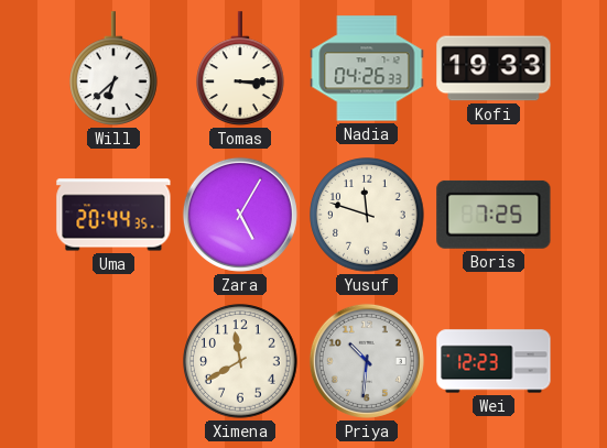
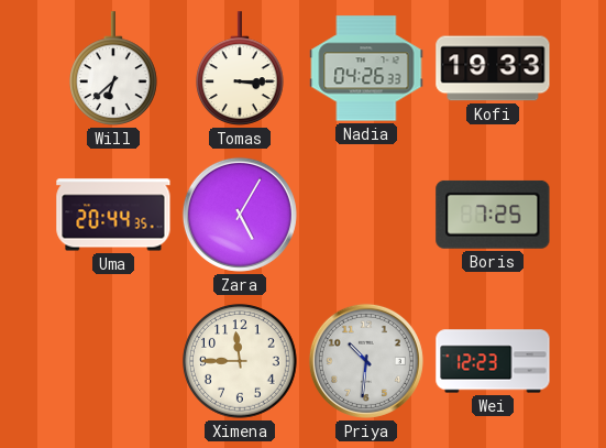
Yusuf: 11:48 -> none (367, 215)
Ximena: 11:40 -> 11:45 (240, 361)
